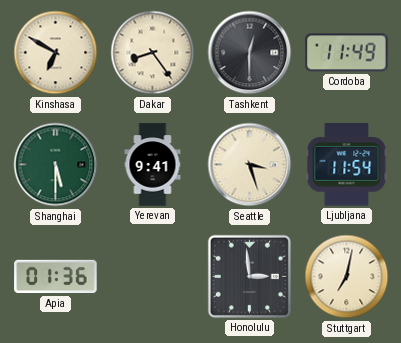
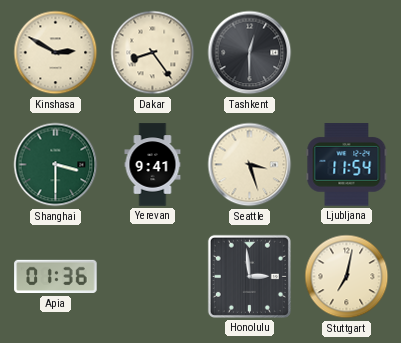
Kinshasa: 6:50 -> 2:50 (56, 53)
Cordoba: 11:49 -> none (347, 53)
Shanghai: 5:30 -> 3:30 (56, 165)
